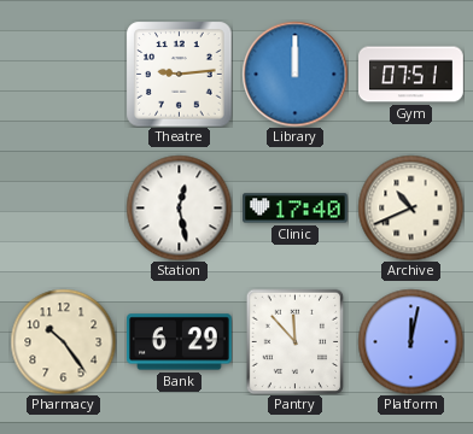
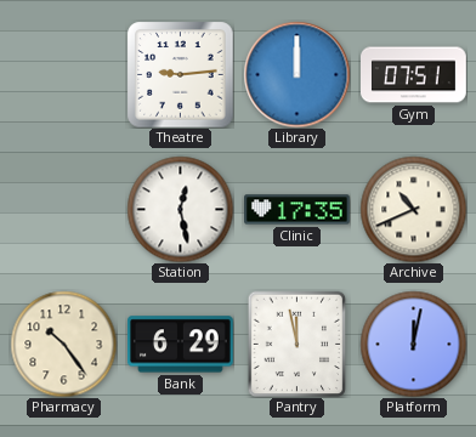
Clinic: 17:40 -> 17:35 (297, 210)
Pantry: 11:53 -> 11:58 (297, 344)
